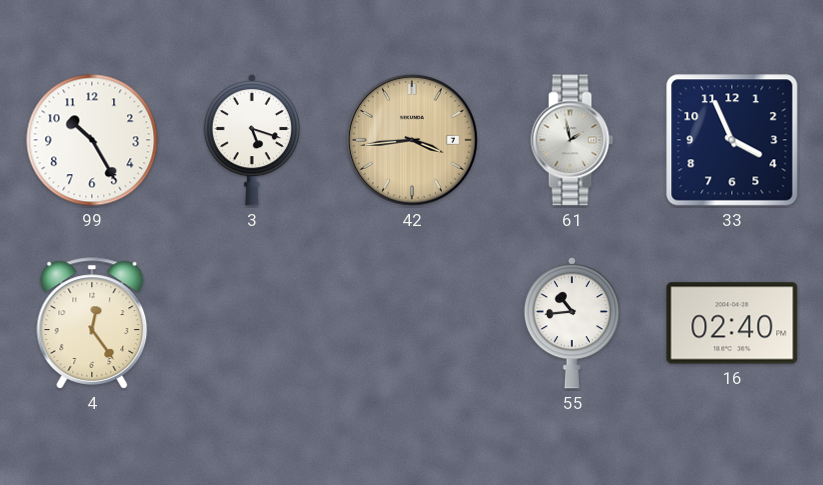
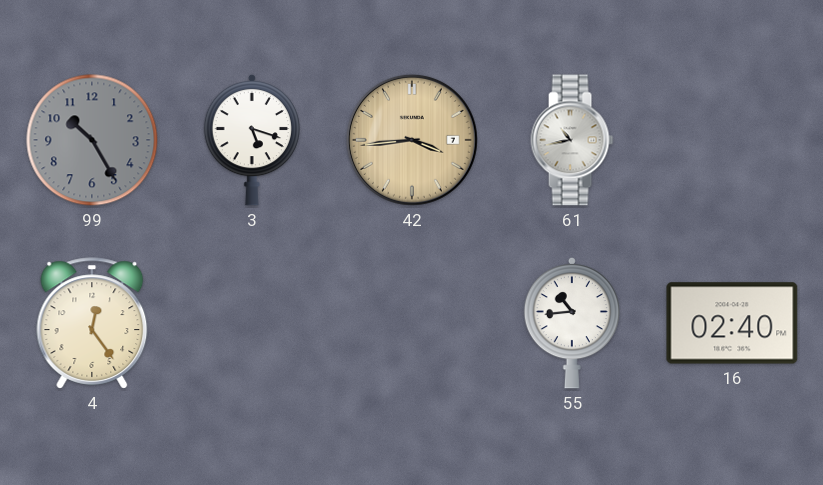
99 dial: white -> grey (92, 140)
61: 1:58 -> 10:43 (572, 140)
33: 3:56 -> none (732, 140)
